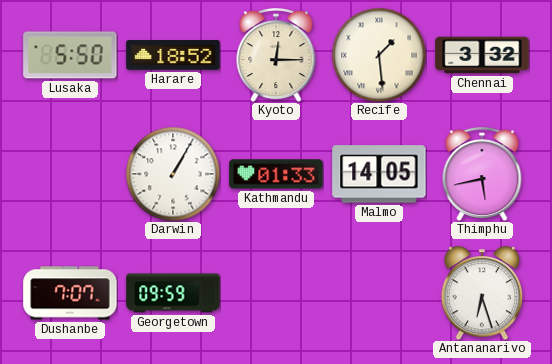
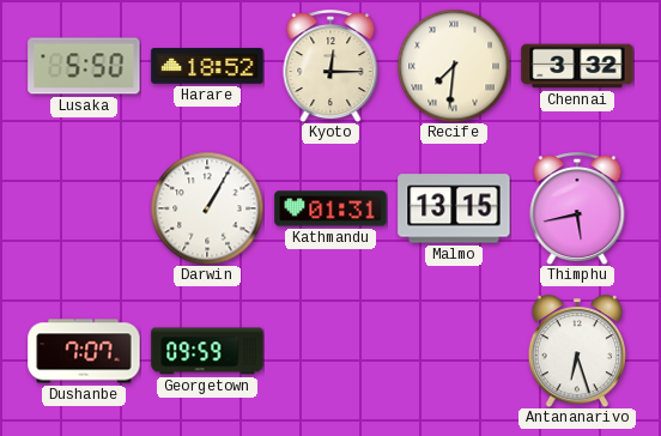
Recife: 1:29 -> 7:31 (454, 66)
Kathmandu: 01:33 -> 01:31 (330, 208)
Malmo: 14:05 -> 13:15 (454, 208)
